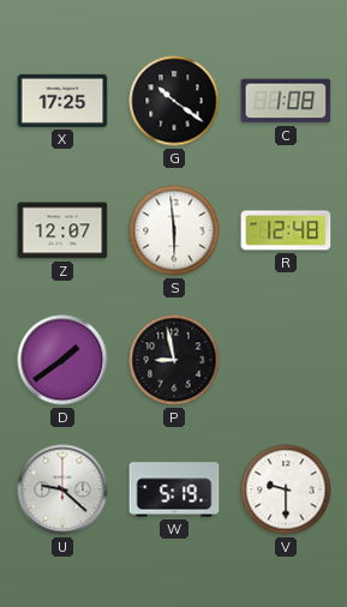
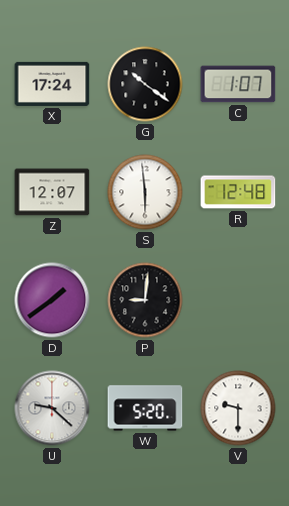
X: 17:25 -> 17:24 (52, 84)
C: 1:08 -> 1:07 (238, 84)
P: 8:58 -> 9:01 (145, 300)
W: 5:19 -> 5:20 (145, 408)
